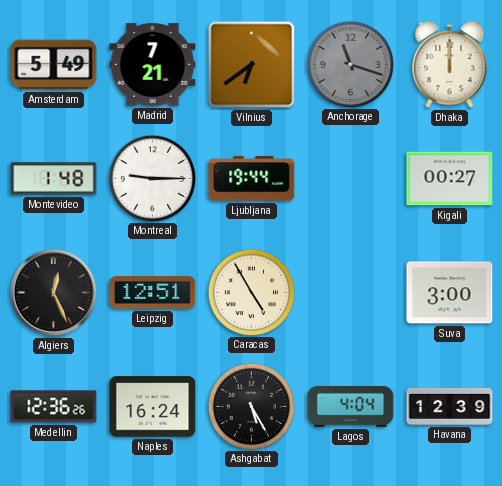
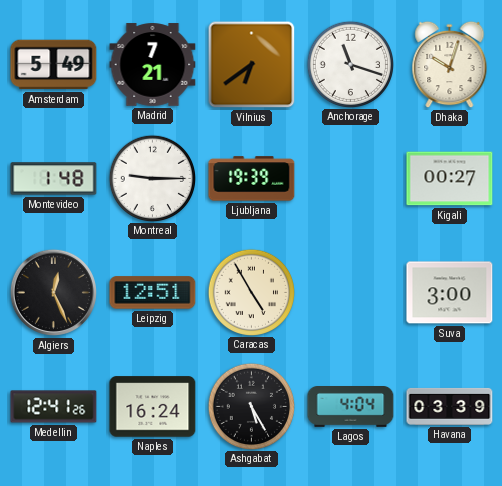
Anchorage dial: grey -> white (350, 64)
Dhaka: 12:00 -> 10:03 (450, 65)
Ljubljana: 19:44 -> 19:39 (252, 179)
Medellin: 12:36 -> 12:41 (54, 407)
Havana: 12:39 -> 03:39 (450, 406)
